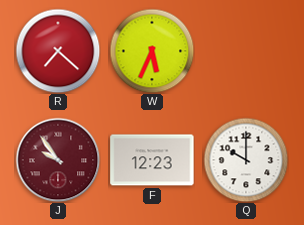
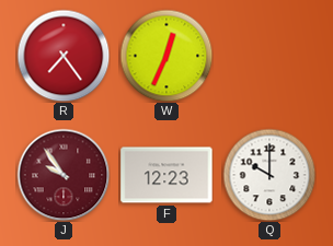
R: 7:22 -> 7:24 (64, 56)
W: 5:34 -> 12:34 (166, 56)
